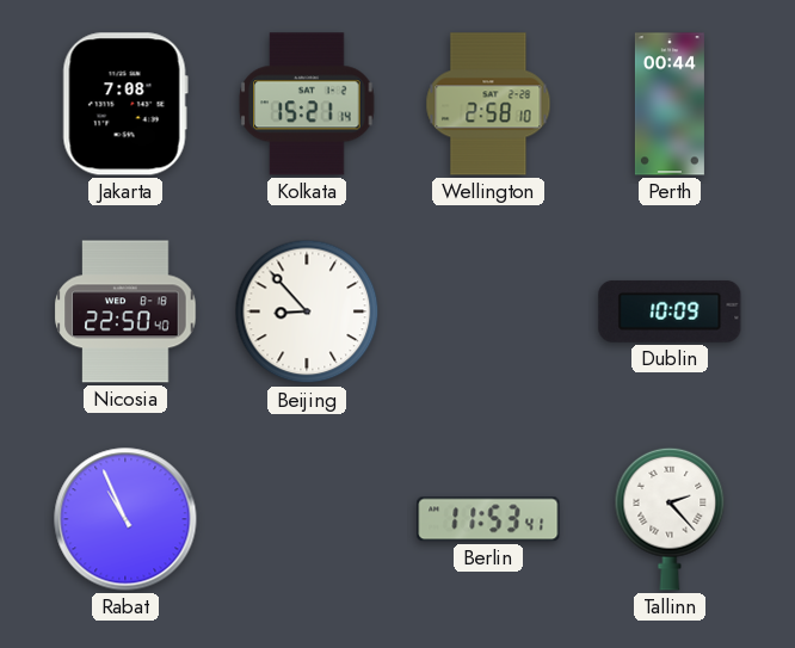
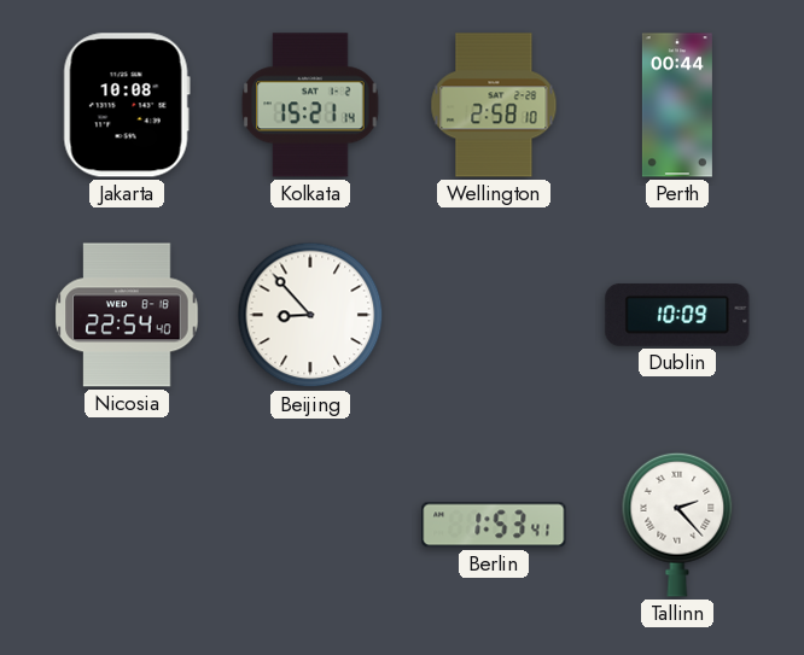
Jakarta: 7:08 -> 10:08 (127, 105)
Nicosia: 22:50 -> 22:54 (127, 315)
Rabat: 10:56 -> none (125, 519)
Berlin: 11:53 -> 1:53 (494, 525)
